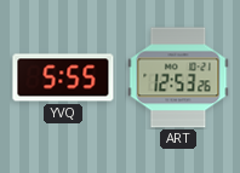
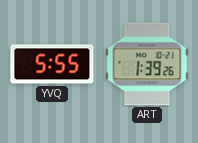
ART: 12:53 -> 1:39 (147, 64)
